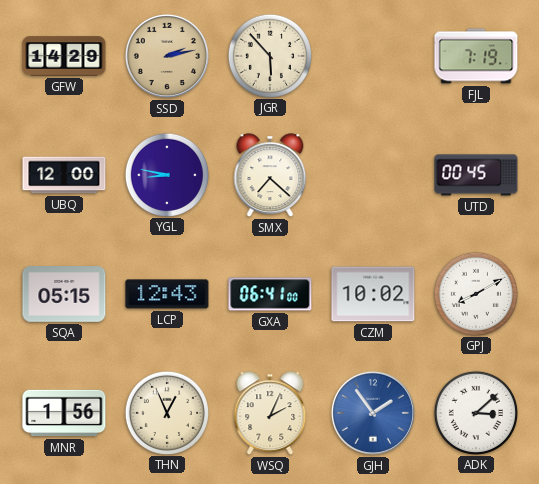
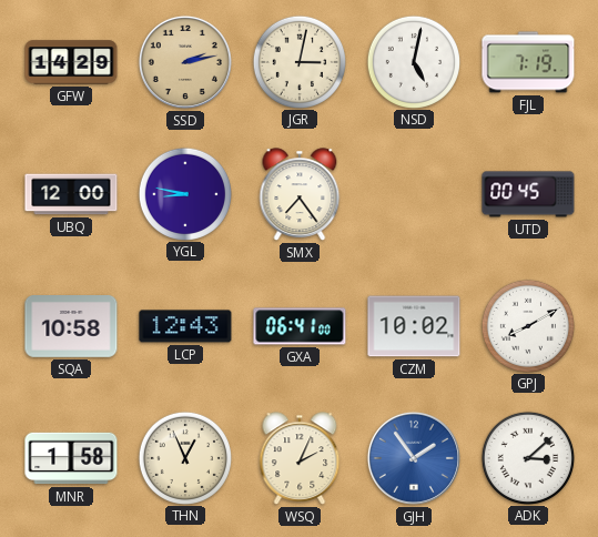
JGR: 5:53 -> 3:02 (298, 61)
NSD: none -> 5:02 (413, 61)
SMX: 7:22 -> 7:24 (300, 194)
SQA: 05:15 -> 10:58 (71, 327)
MNR: 1:56 -> 1:58 (71, 458)
